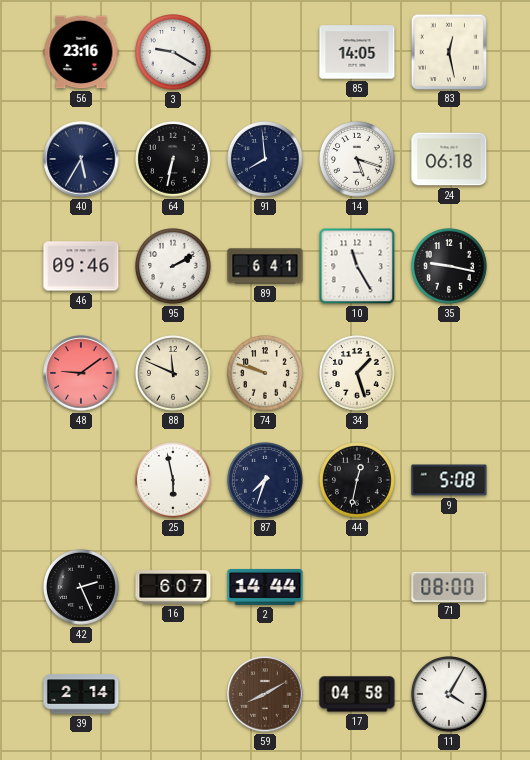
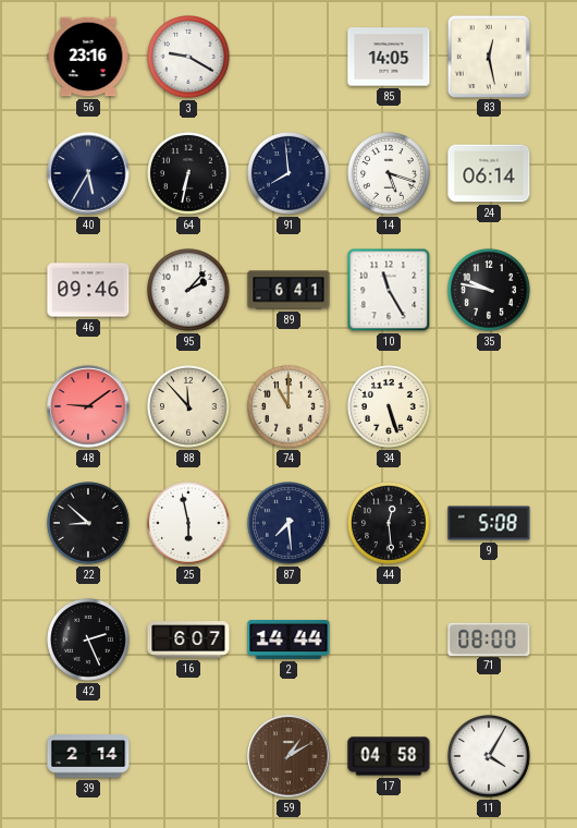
24: 06:18 -> 06:14 (489, 173)
95: 2:10 -> 2:07 (189, 291)
35: 9:17 -> 9:47 (490, 291)
88: 11:49 -> 11:53 (189, 407)
74: 9:48 -> 11:00 (290, 407)
34: 1:27 -> 5:27 (390, 407)
22: none -> 8:52 (89, 524)
87: 7:33 -> 7:29 (290, 524)
44: 12:32 -> 12:29 (390, 524)
59: 8:10 -> 1:10 (288, 756)
